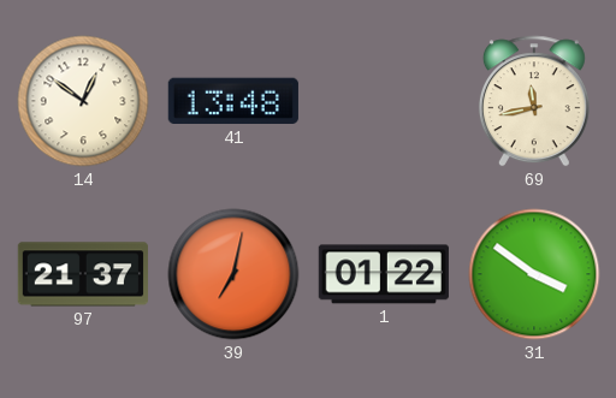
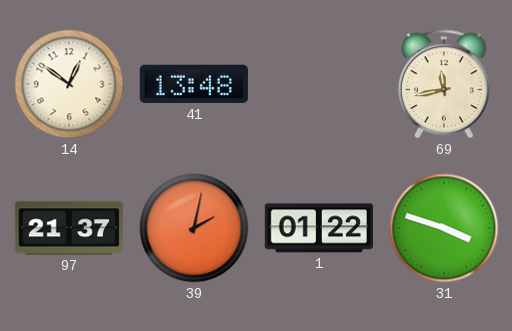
39: 7:02 -> 2:02 (194, 228)
31: 3:51 -> 3:48 (444, 228)
